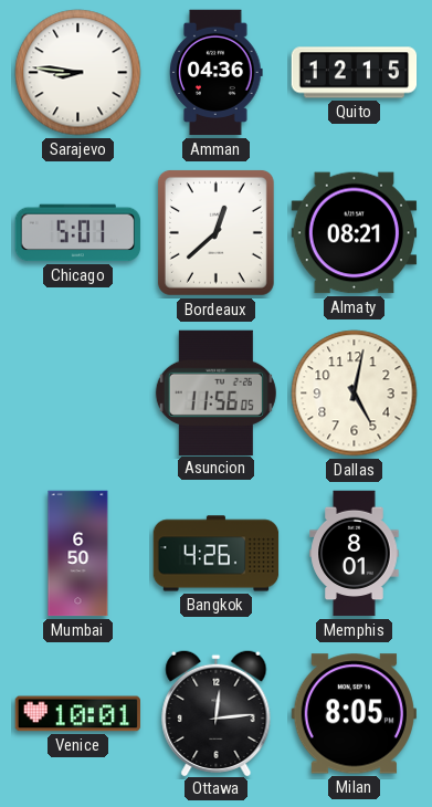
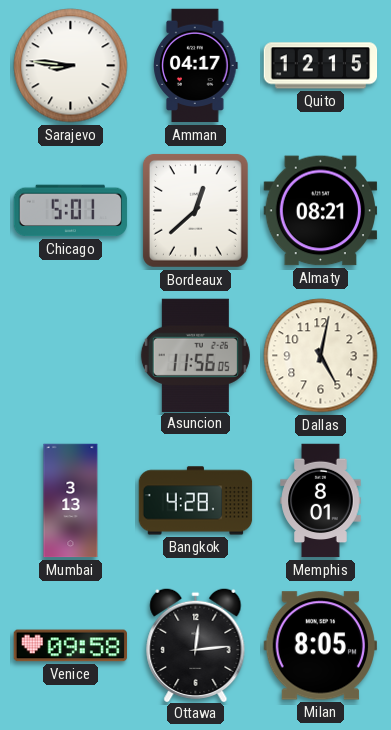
Amman: 04:36 -> 04:17 (196, 66)
Mumbai: 6:50 -> 3:13 (71, 501)
Bangkok: 4:26 -> 4:28 (196, 501)
Venice: 10:01 -> 09:58 (71, 646)
